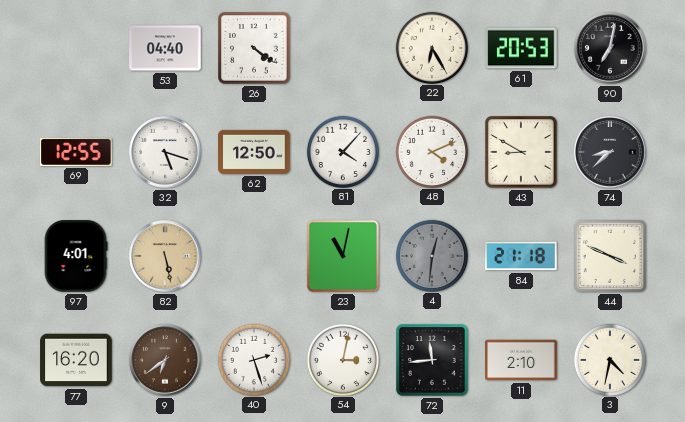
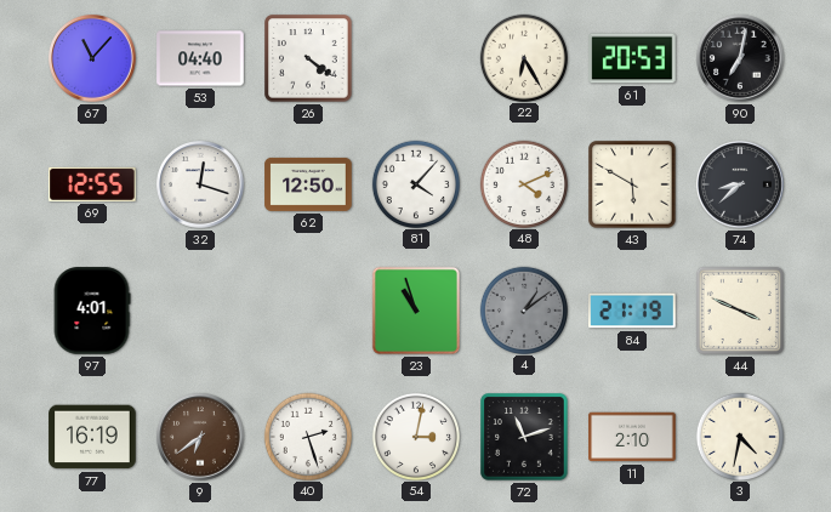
67: none -> 11:07 (92, 58)
32: 5:18 -> 12:18 (200, 184)
43: 8:50 -> 5:50 (632, 184)
82: 5:28 -> none (165, 256)
23: 11:02 -> 10:57 (416, 311)
4: 12:31 -> 1:09 (523, 309)
84: 21:18 -> 21:19 (632, 311)
77: 16:20 -> 16:19 (92, 437)
72: 11:44 -> 11:12 (524, 437)
